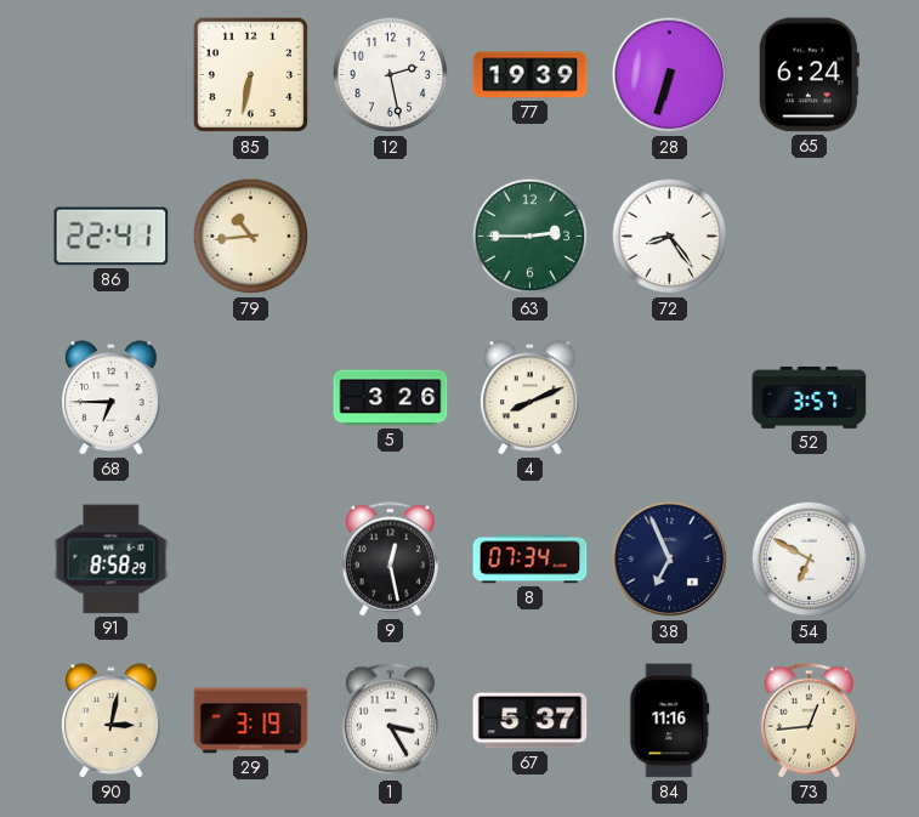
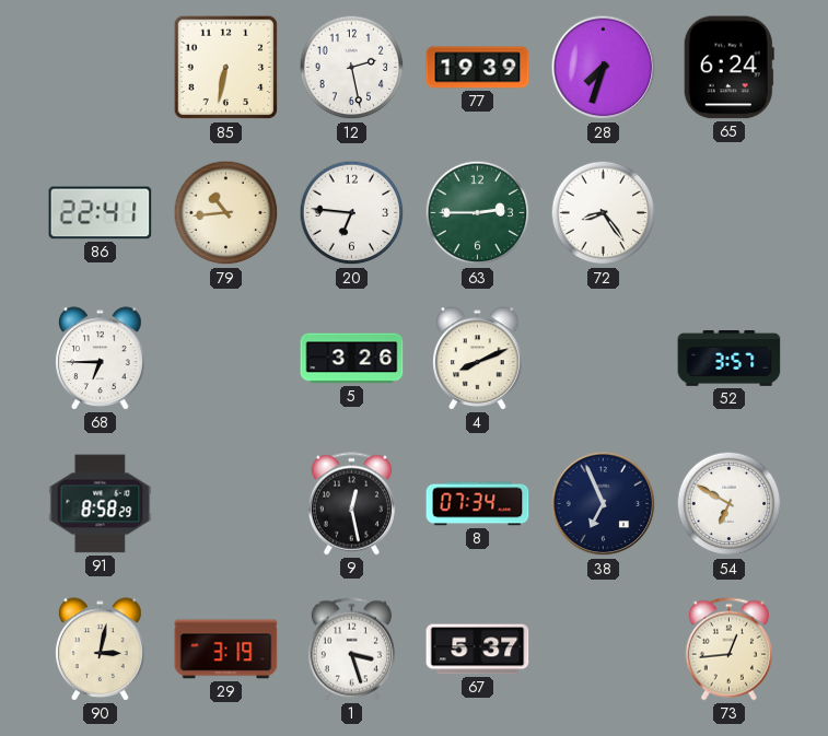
28: 6:33 -> 7:33 (604, 68)
20: none -> 6:46 (352, 213)
1: 3:25 -> 3:27 (351, 650)
84: 11:16 -> none (670, 721)
